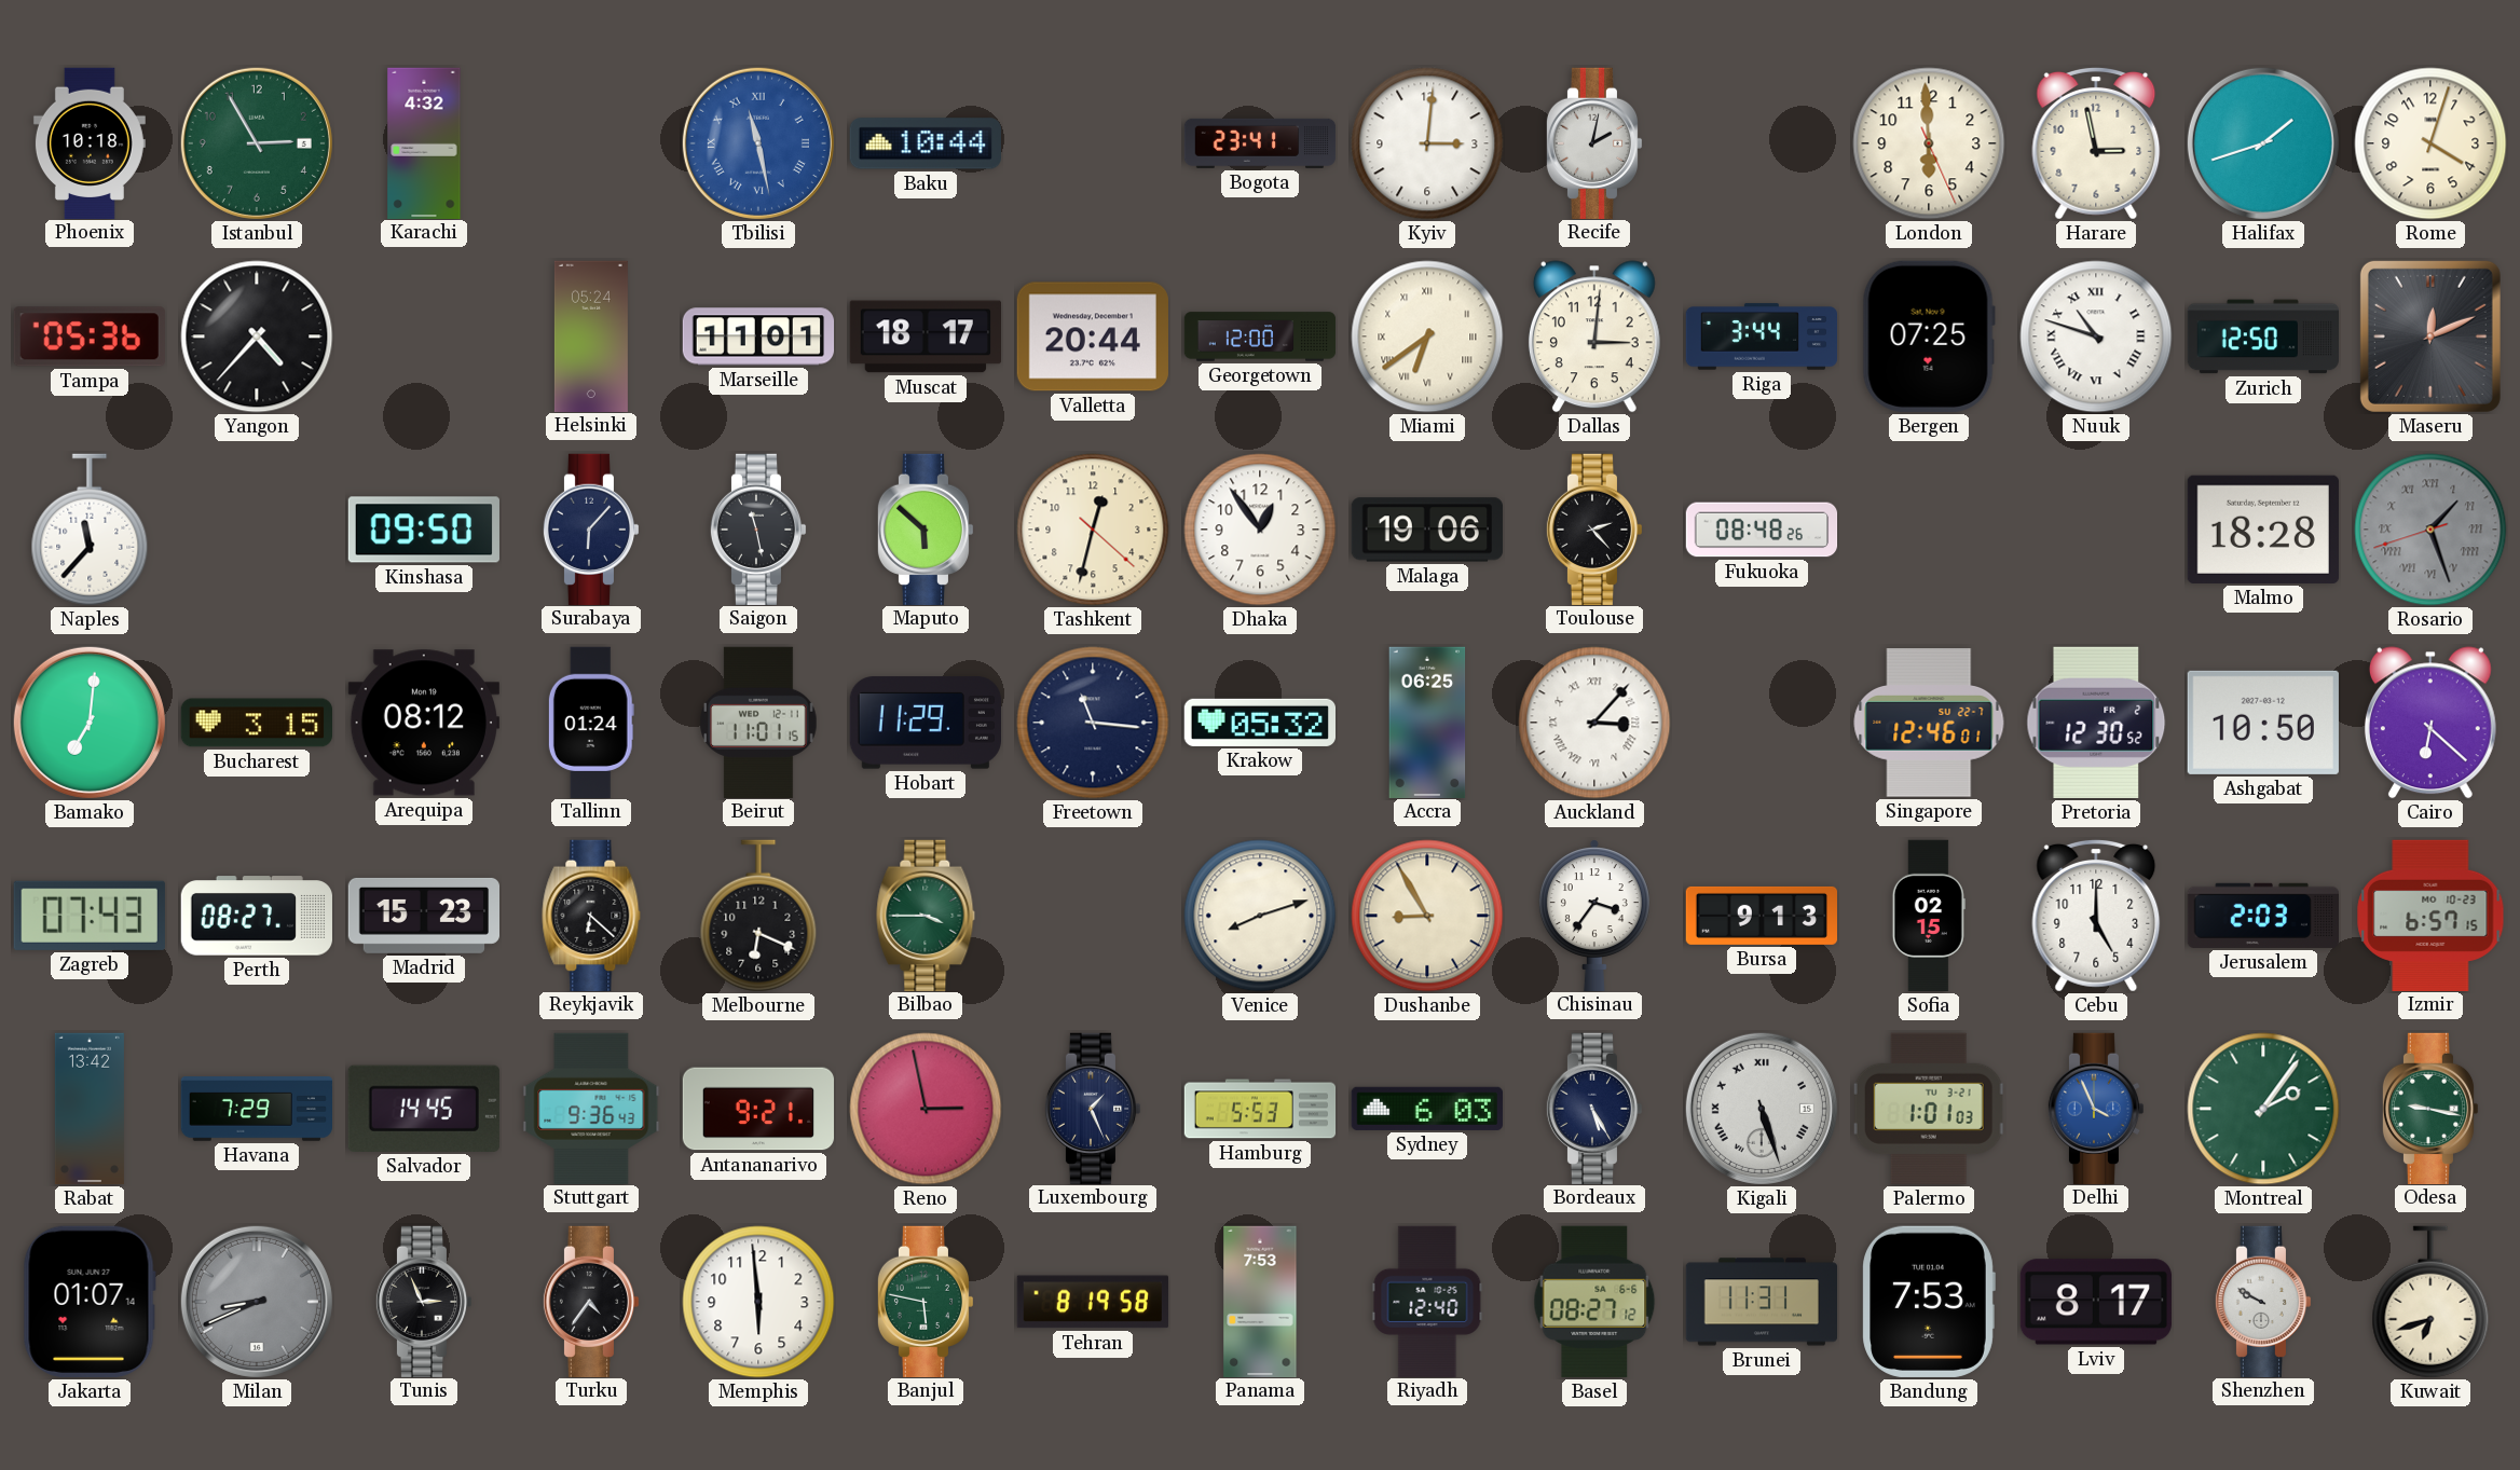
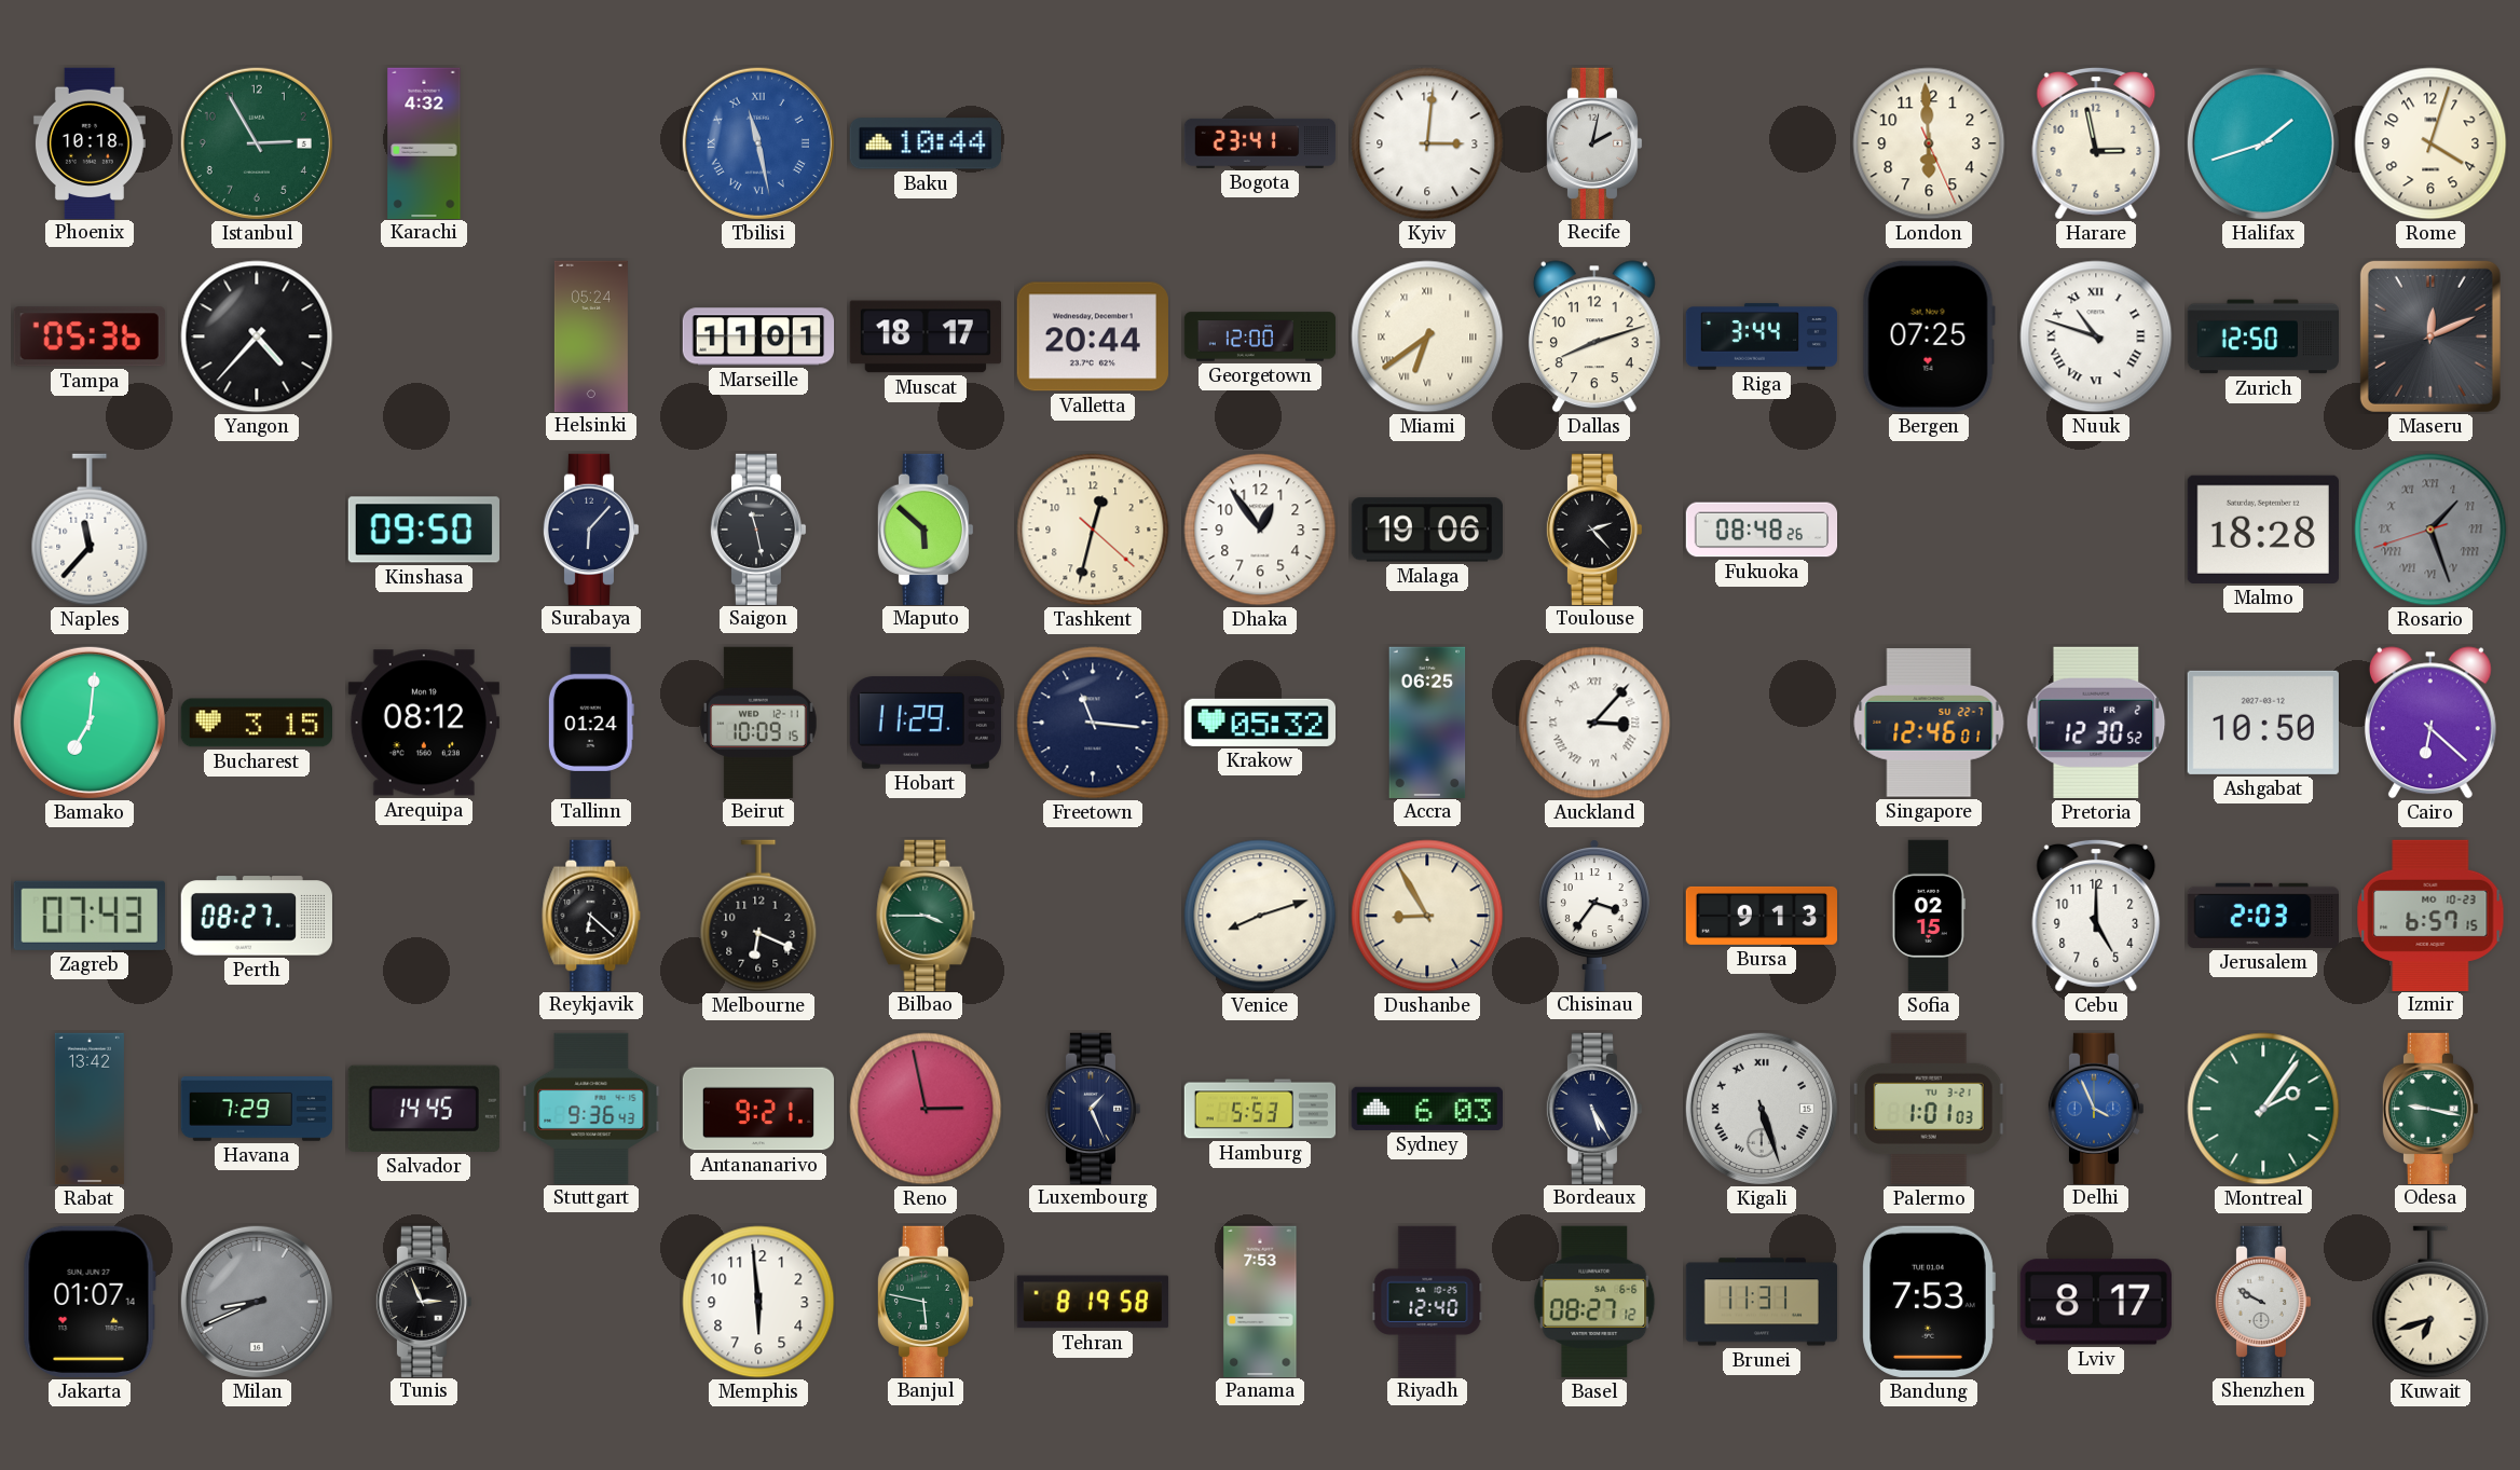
Dallas: 3:01 -> 8:12 (1594, 336)
Beirut: 11:01 -> 10:09 (758, 722)
Madrid: 15:23 -> none (423, 916)
Turku: 4:36 -> none (591, 1301)
